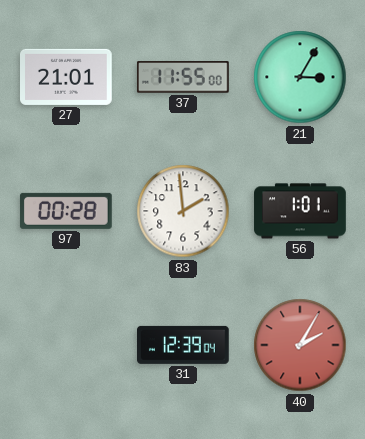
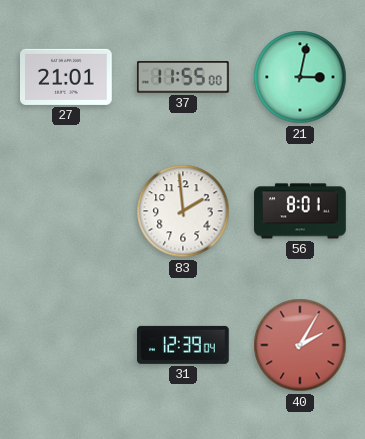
21: 3:05 -> 3:02 (300, 77)
97: 00:28 -> none (66, 211)
56: 1:01 -> 8:01 (300, 211)
